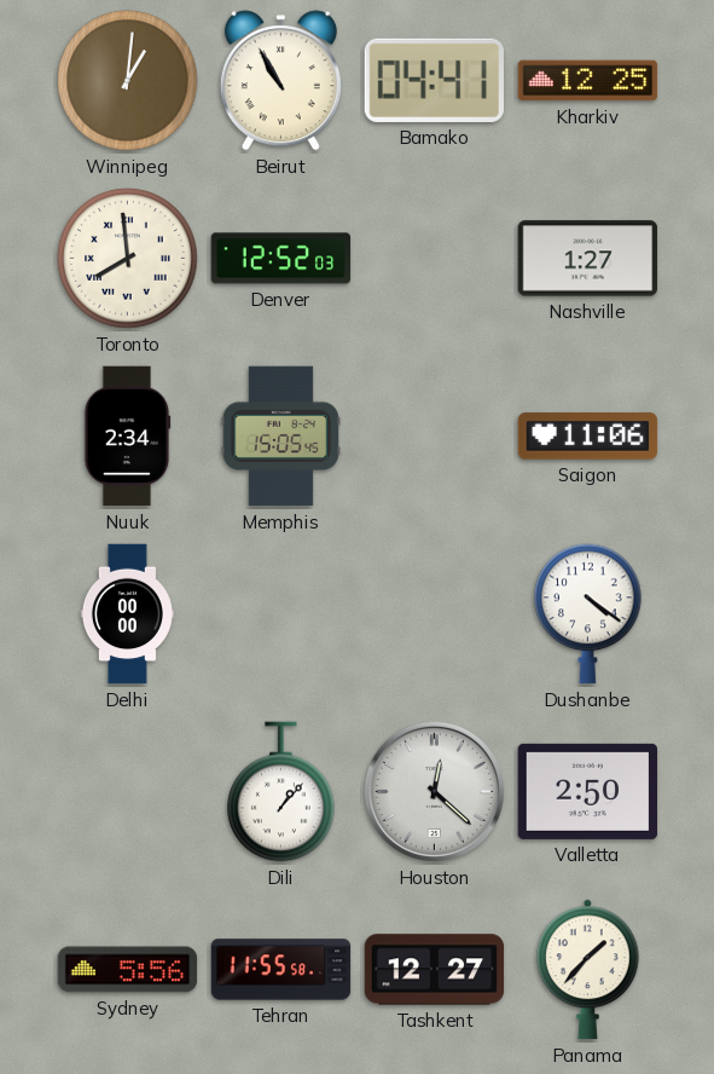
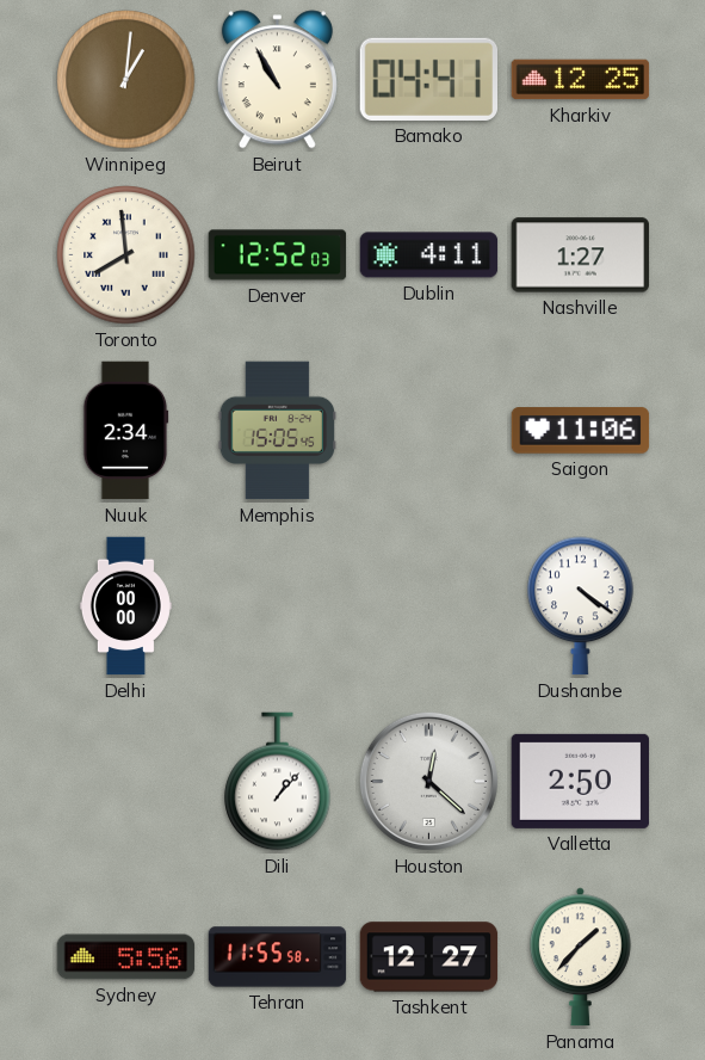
Dublin: none -> 4:11 (429, 255)
